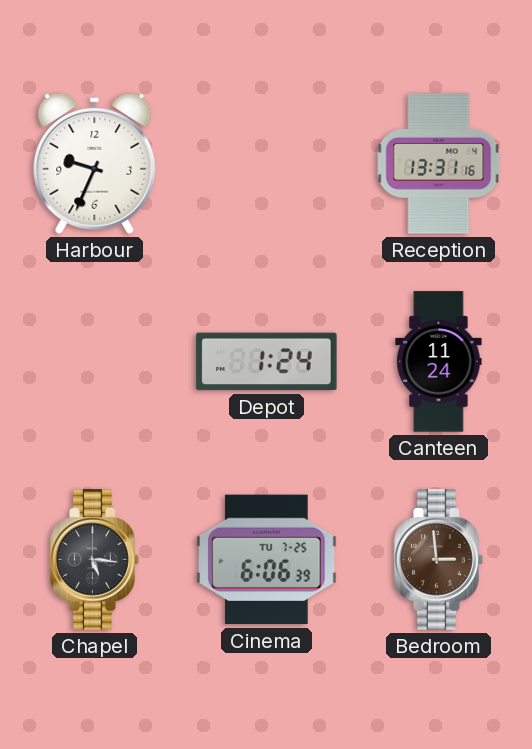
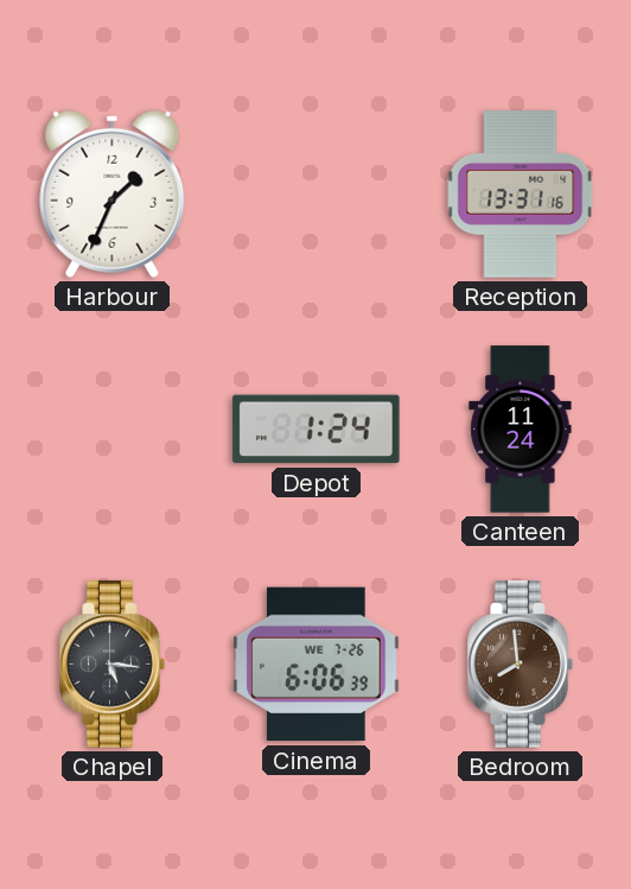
Harbour: 9:34 -> 1:34 (113, 193)
Cinema date: TU 7-25 -> WE 7-26 (317, 665)
Bedroom: 2:59 -> 7:59 (521, 665)
